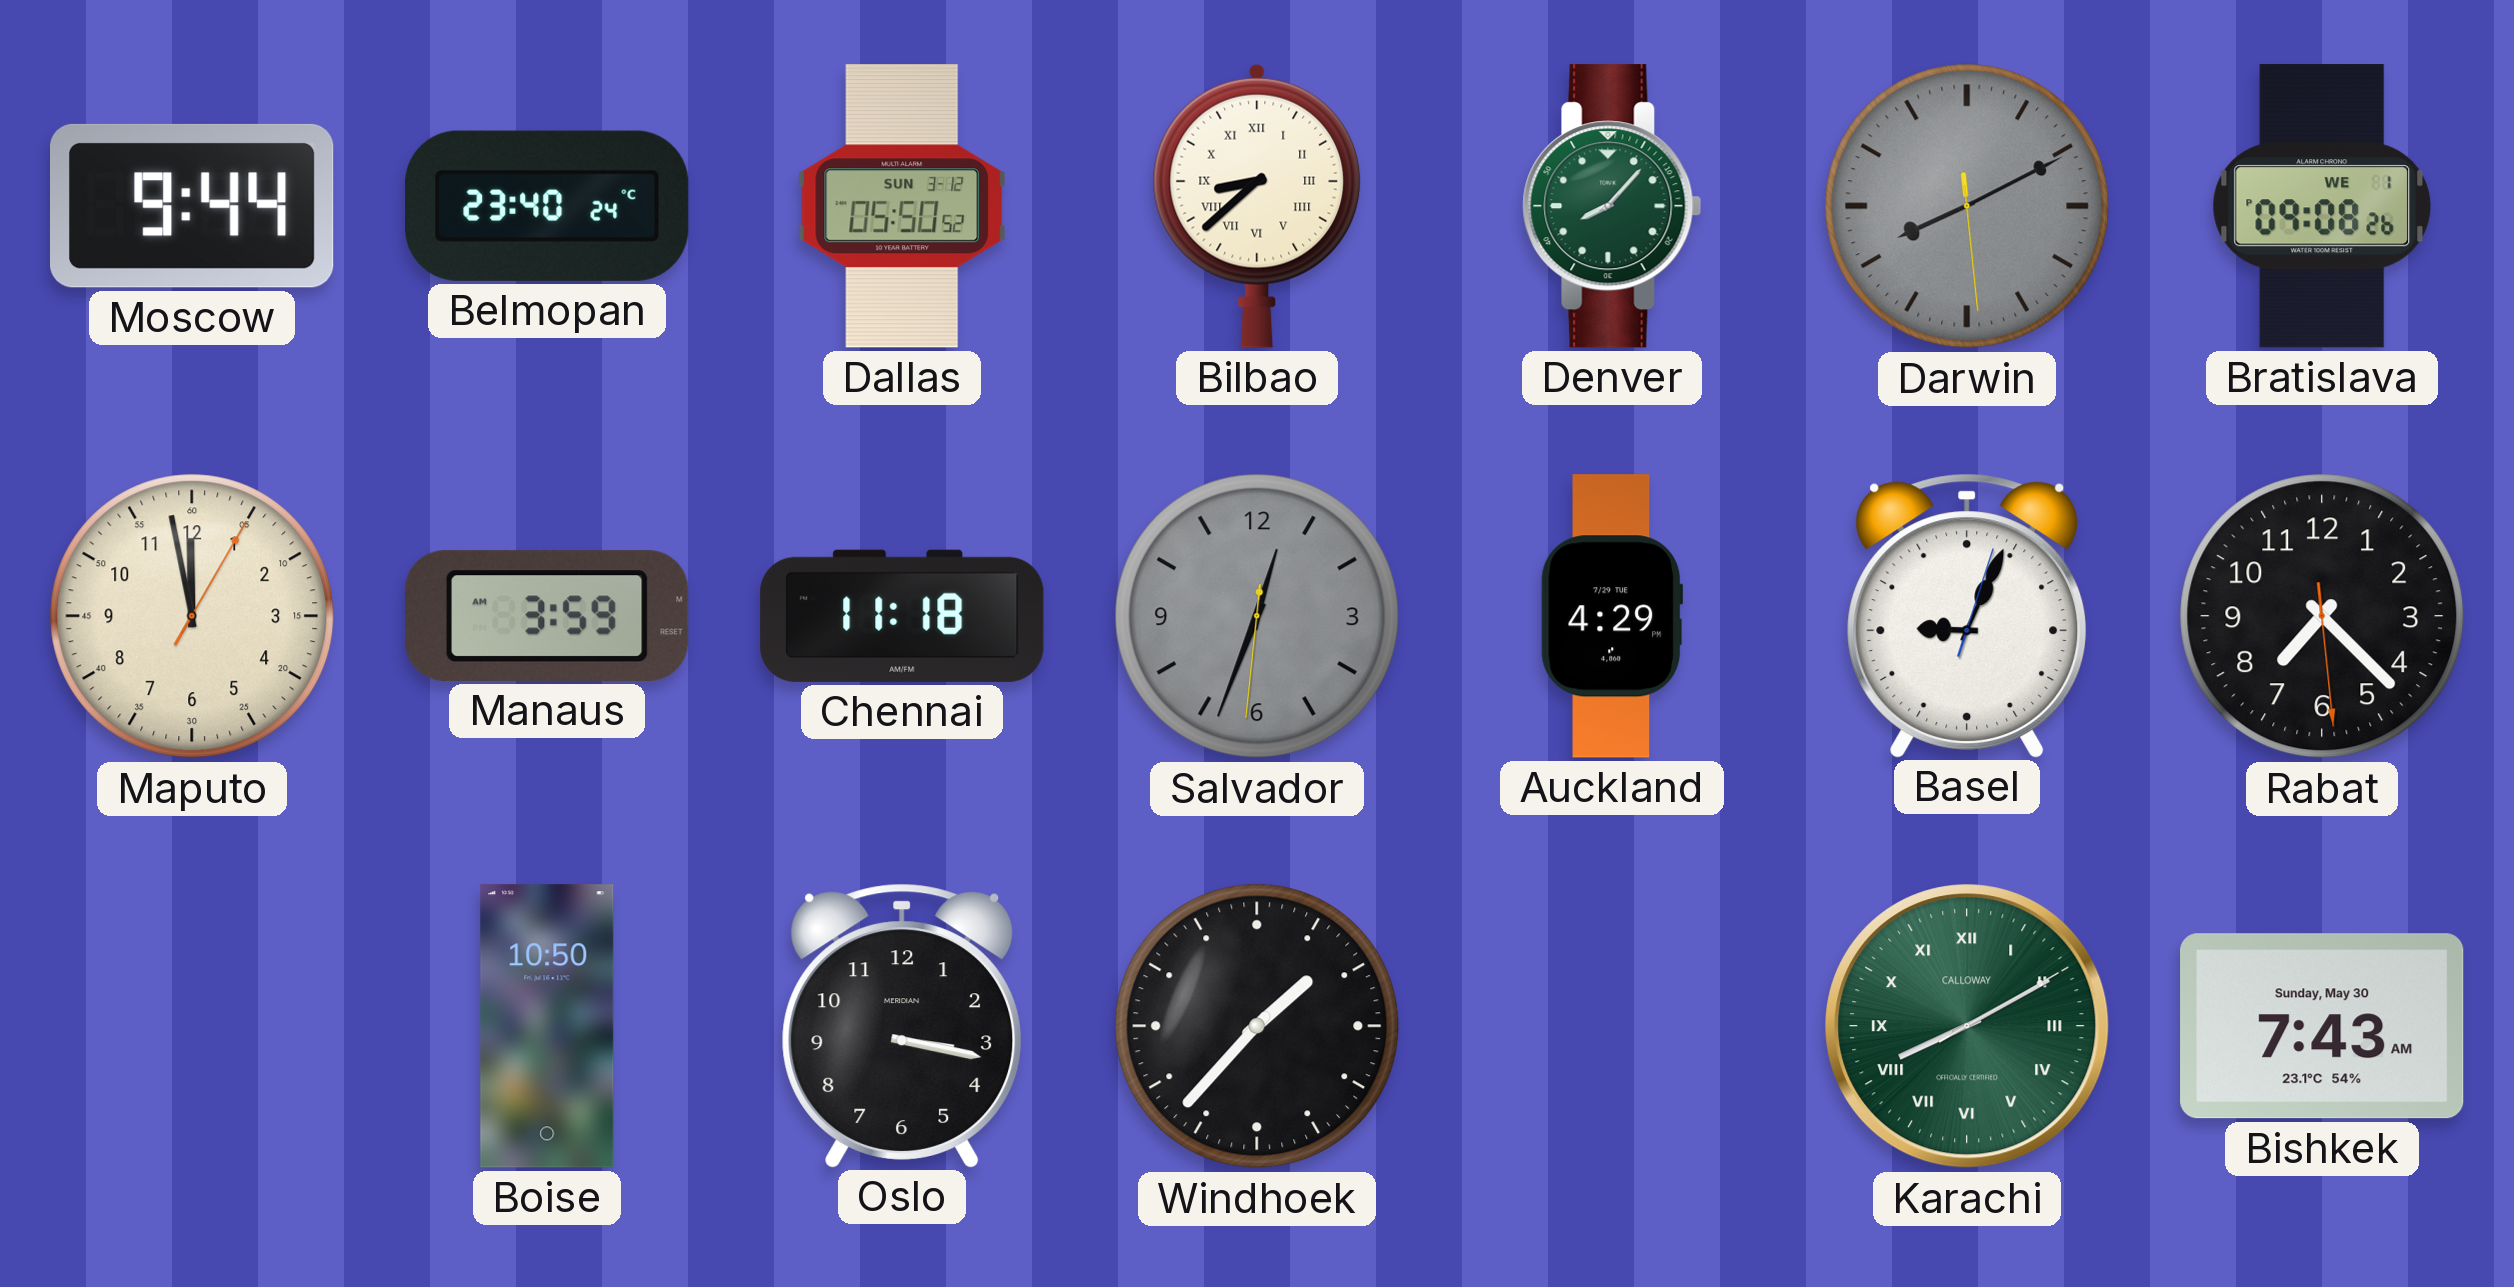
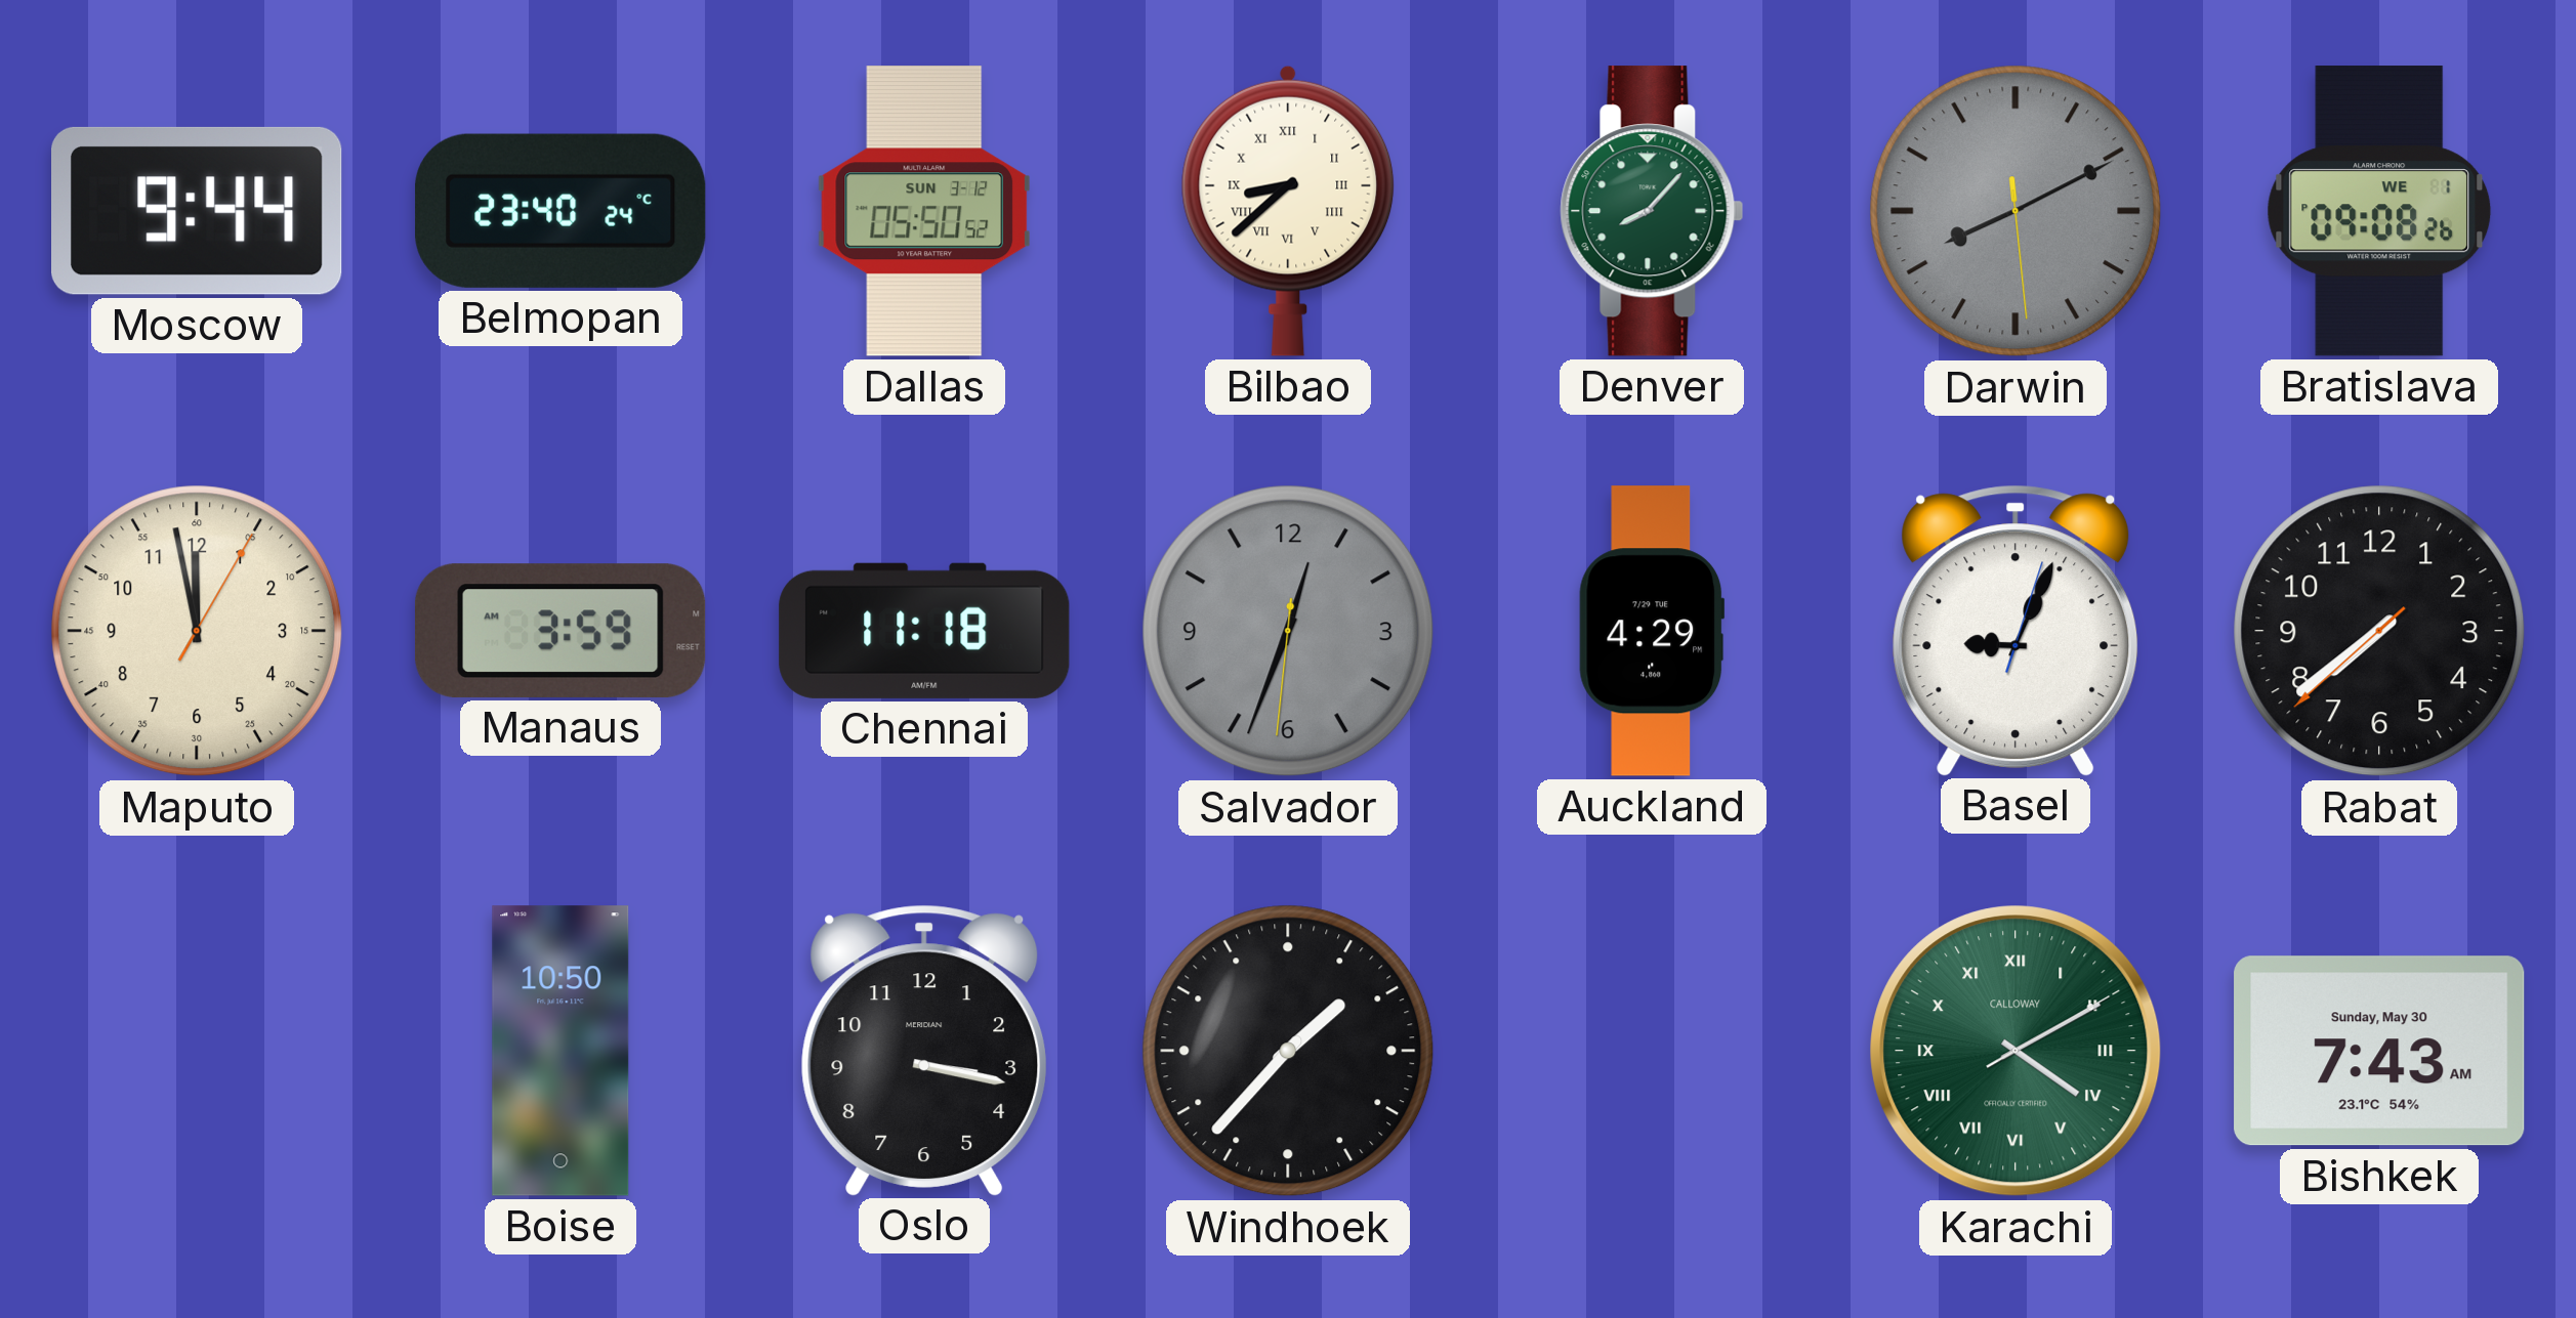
Rabat: 7:22 -> 7:38 (2379, 631)
Karachi: 8:10 -> 4:10 (2016, 1051)
